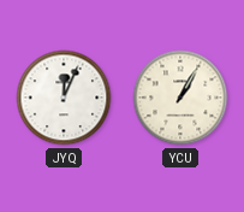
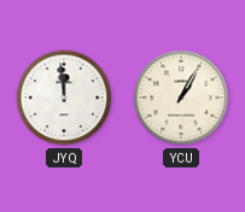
JYQ: 12:04 -> 11:59 (64, 98)
